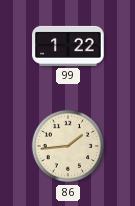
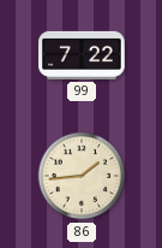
99: 1:22 -> 7:22 (82, 55)
